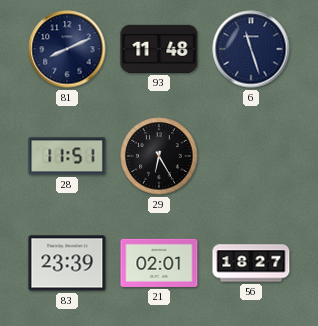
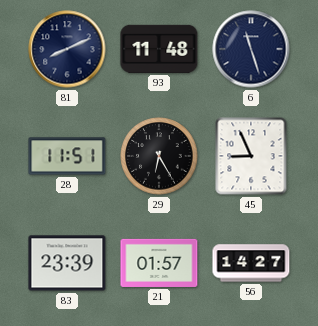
45: none -> 8:56 (251, 156)
21: 02:01 -> 01:57 (159, 263)
56: 18:27 -> 14:27 (251, 263)
